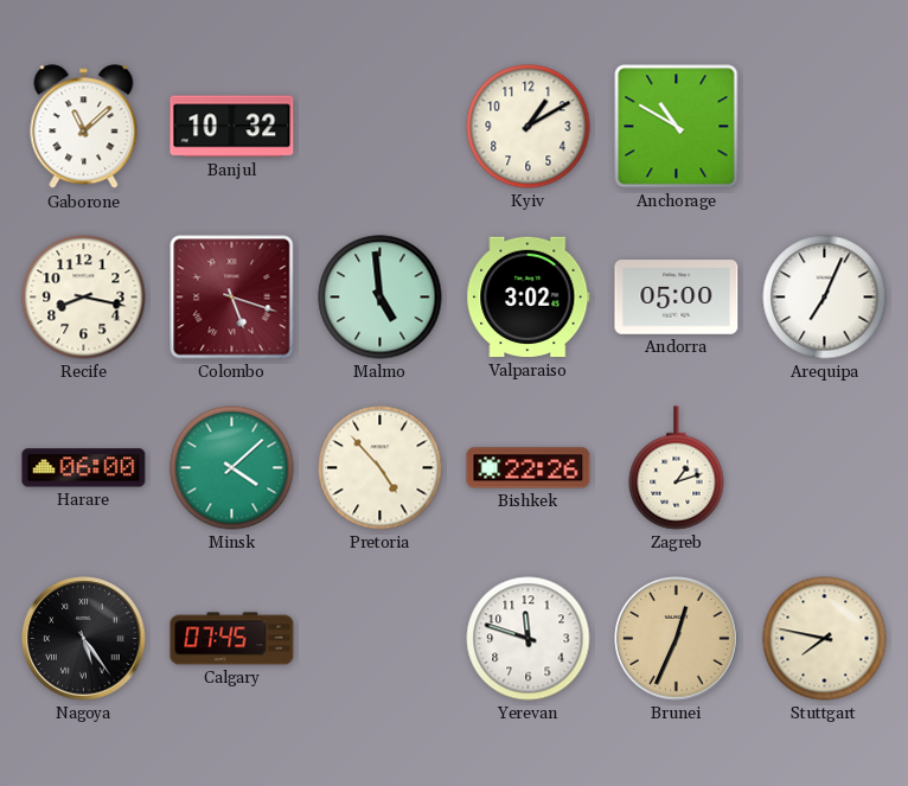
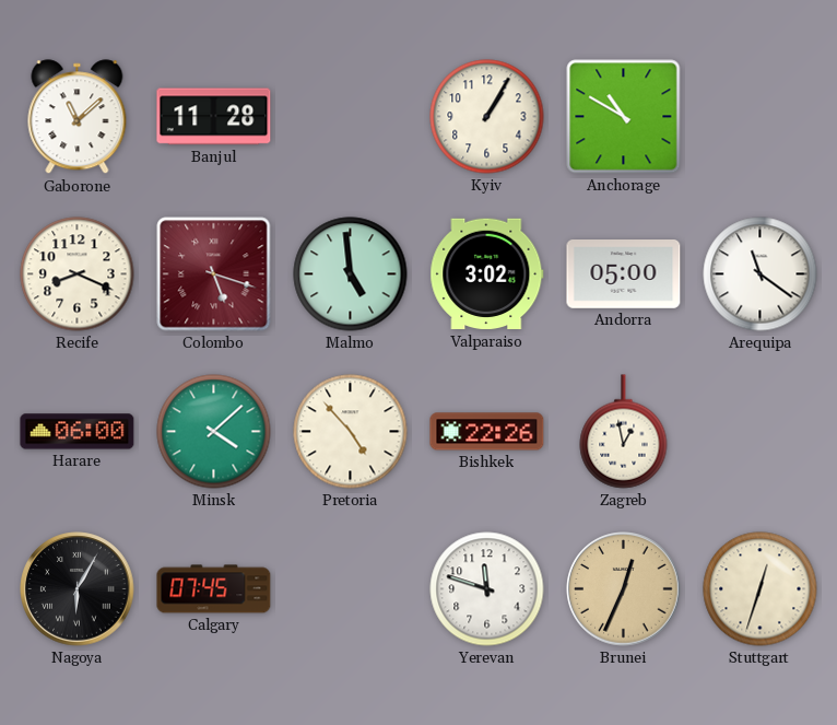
Banjul: 10:32 -> 11:28 (214, 117)
Kyiv: 1:10 -> 1:05 (487, 117)
Recife: 8:17 -> 8:19 (78, 274)
Arequipa: 7:04 -> 11:21 (761, 274)
Zagreb: 1:12 -> 12:58 (624, 432)
Nagoya: 5:24 -> 6:05 (78, 589)
Stuttgart: 7:47 -> 12:33 (761, 589)
